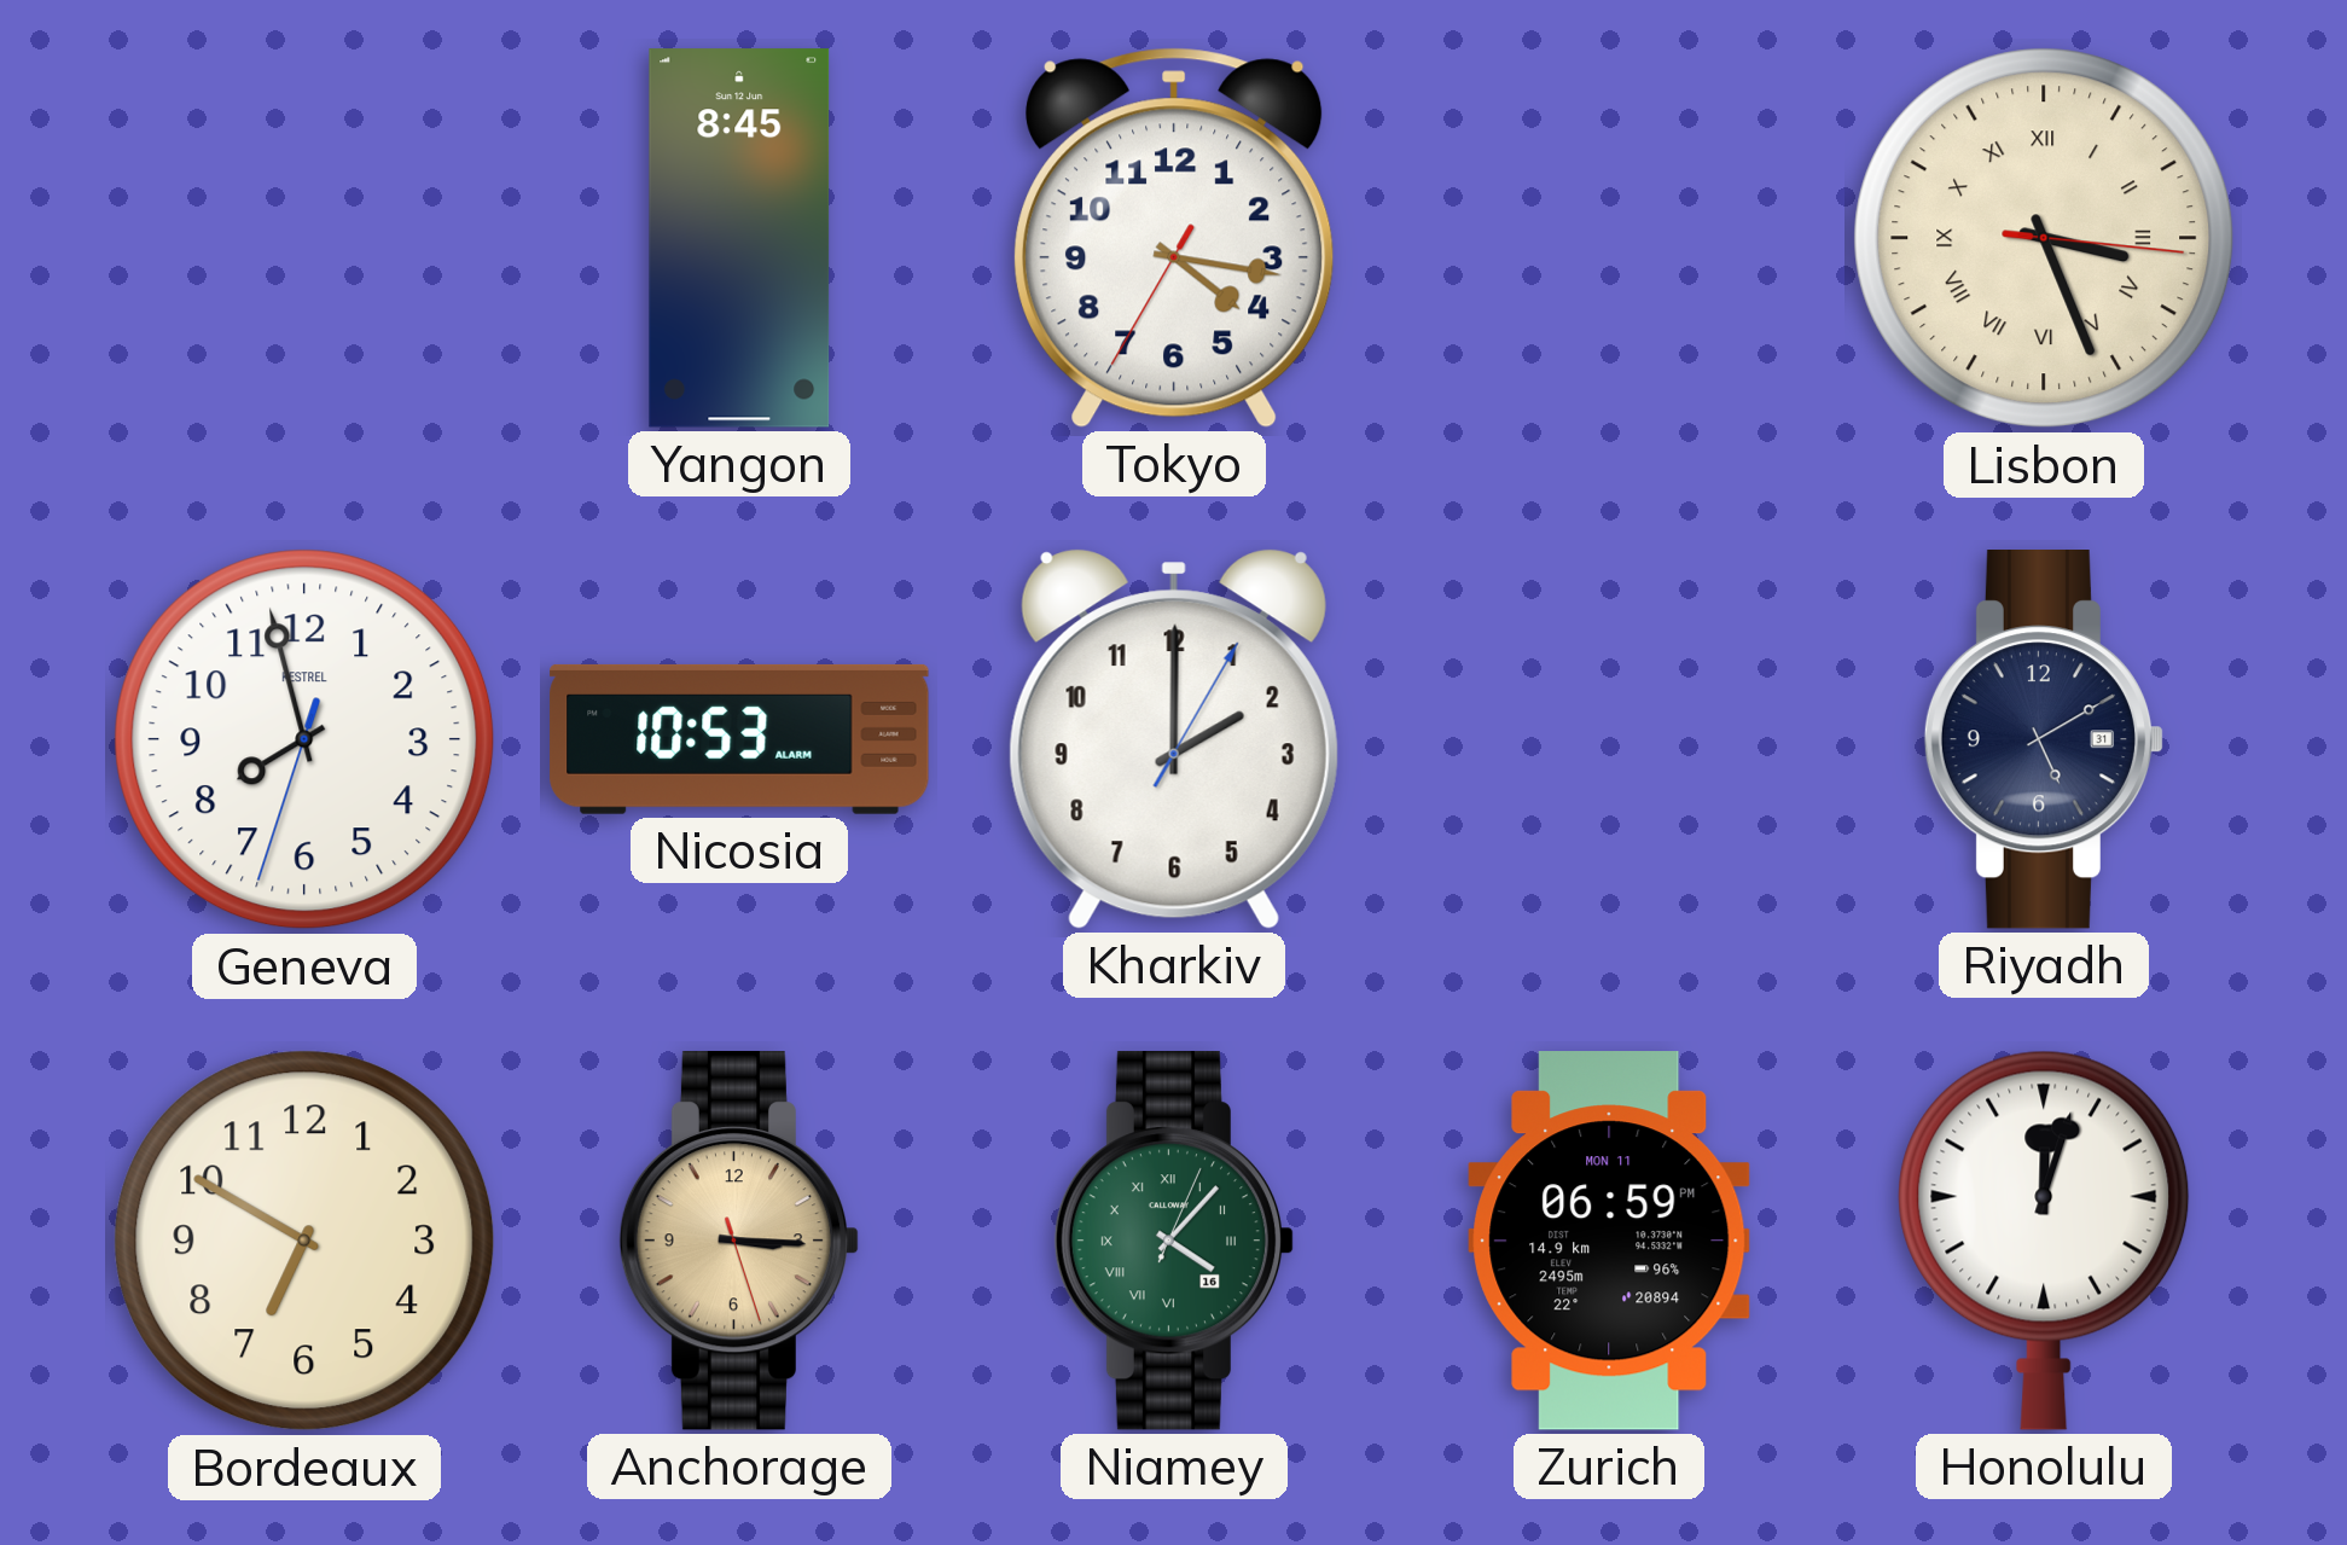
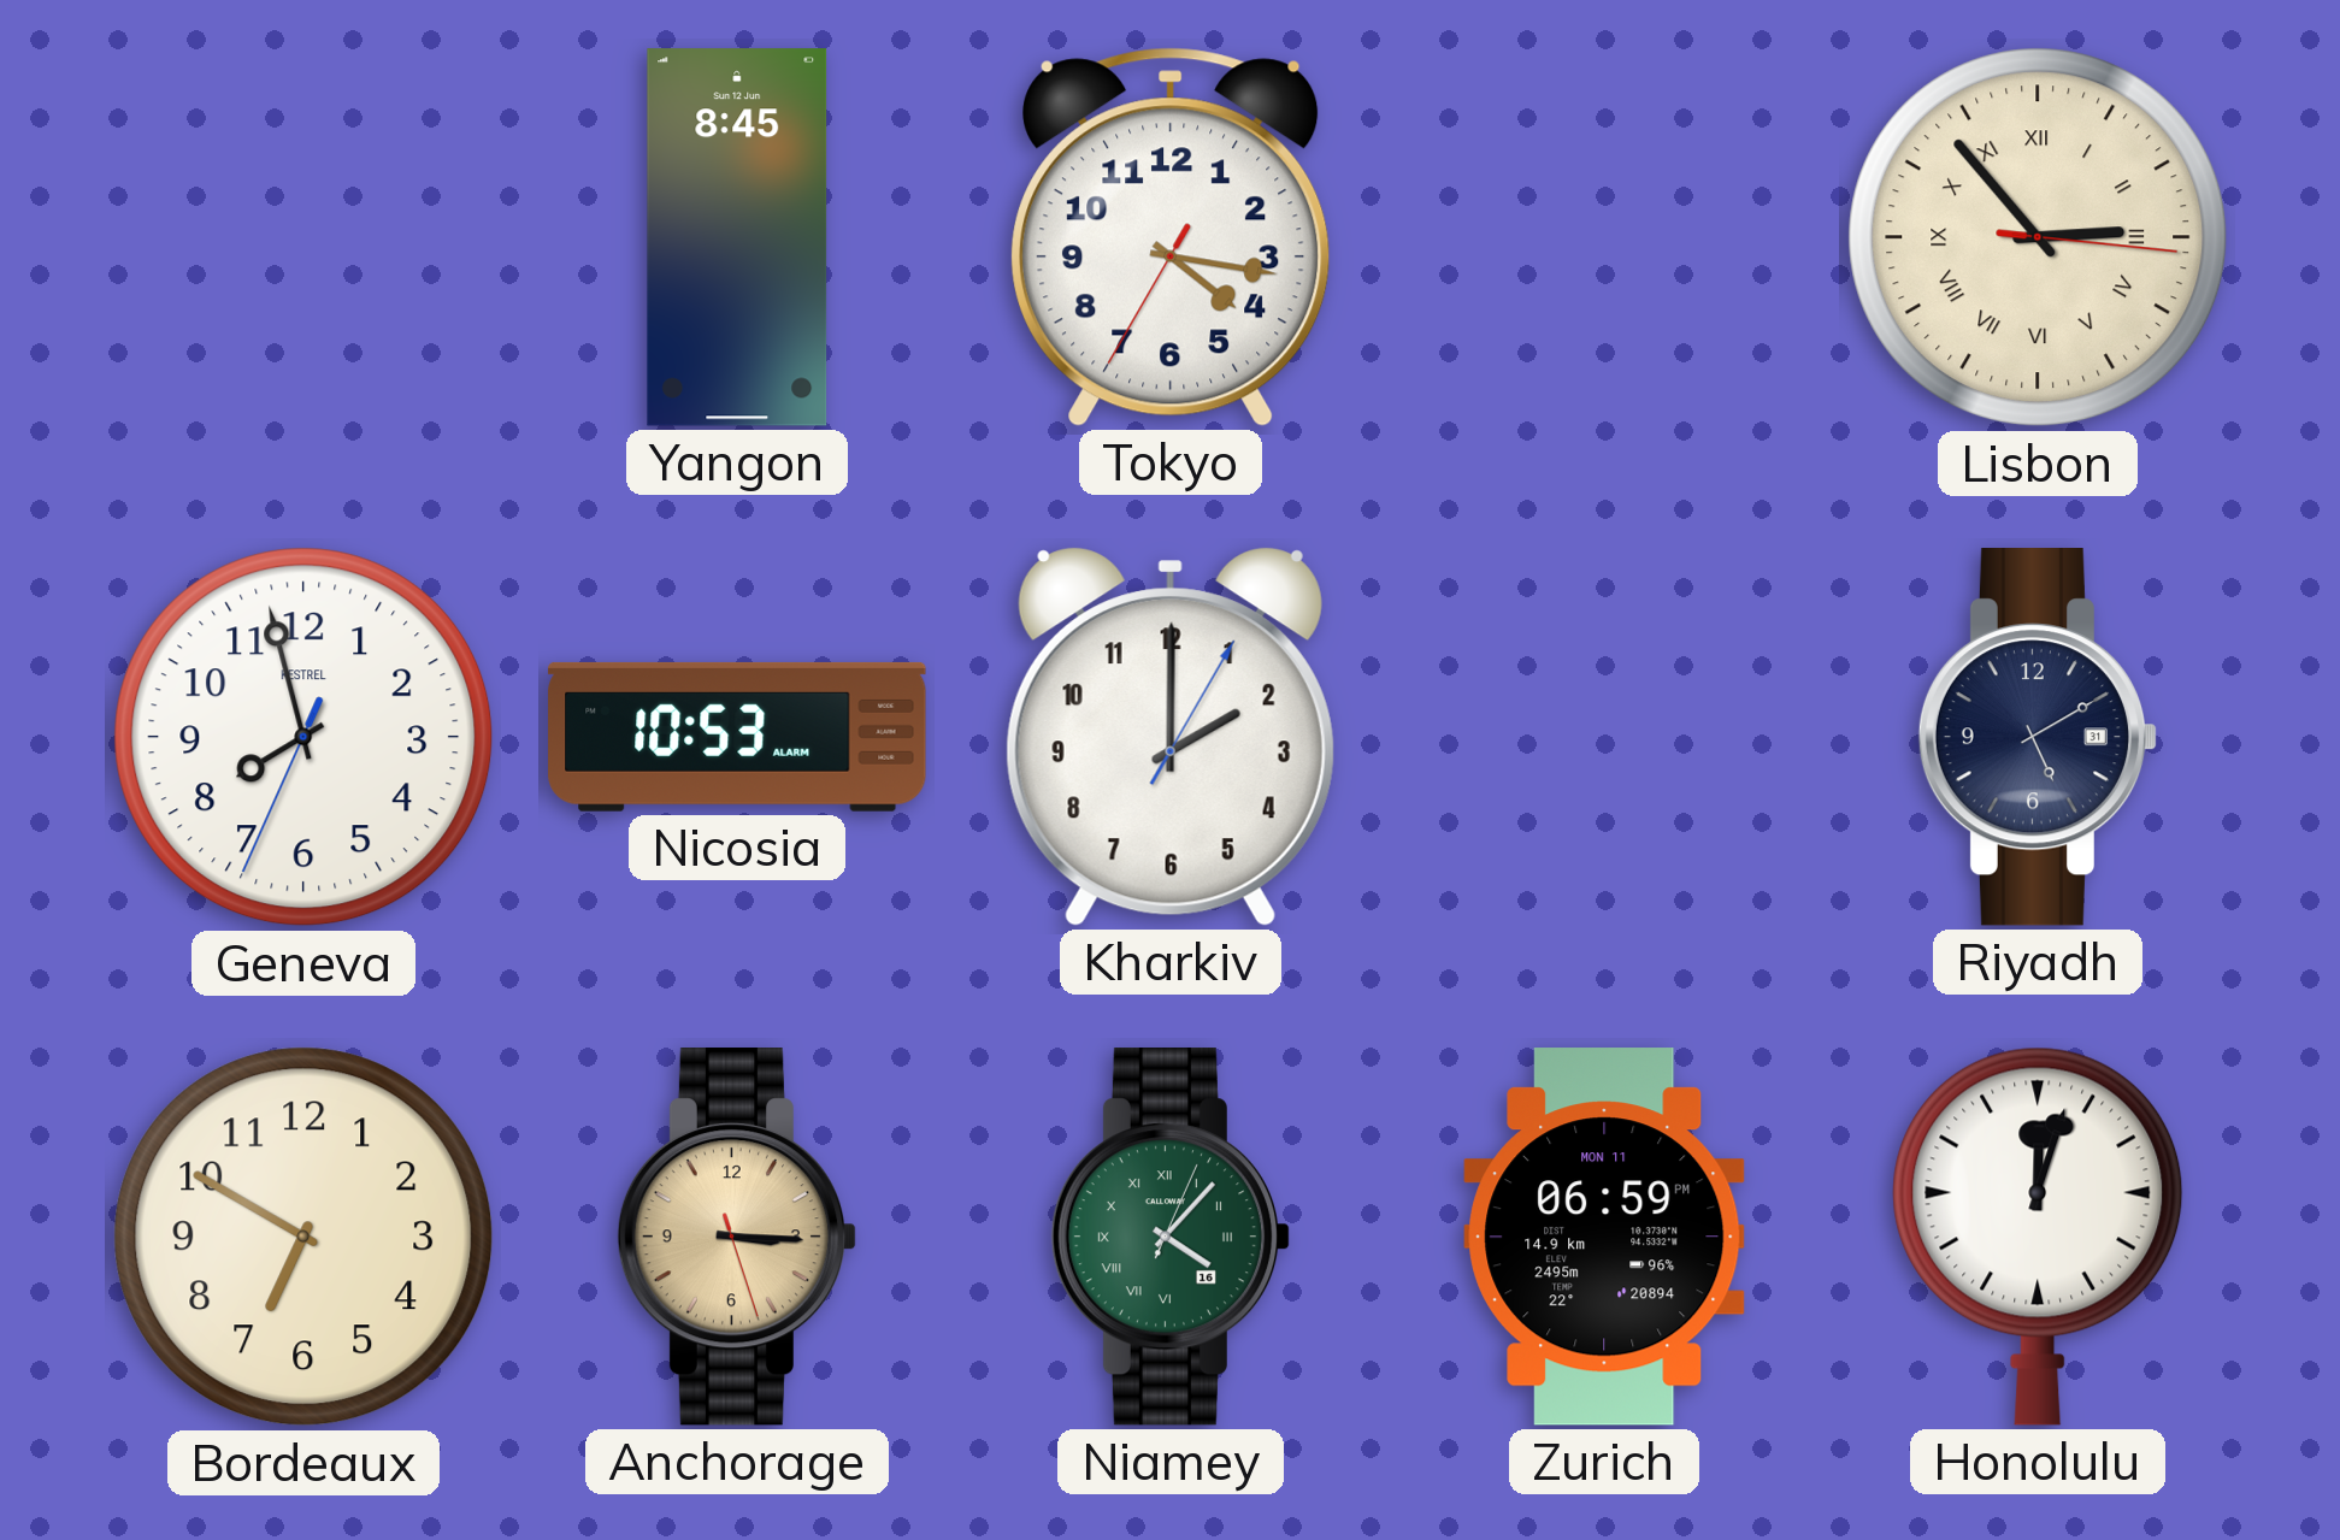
Lisbon: 3:26 -> 2:53 (2038, 237)
Geneva: 7:57:33 -> 7:57:34 (303, 737)
